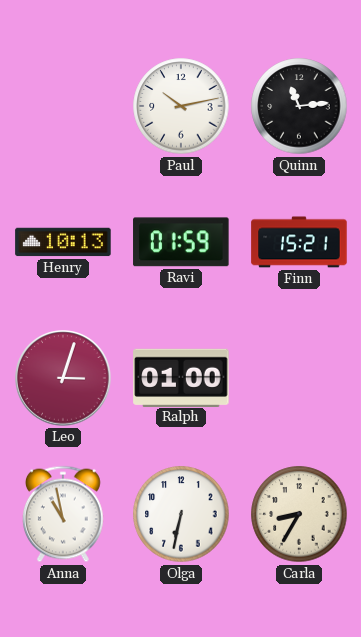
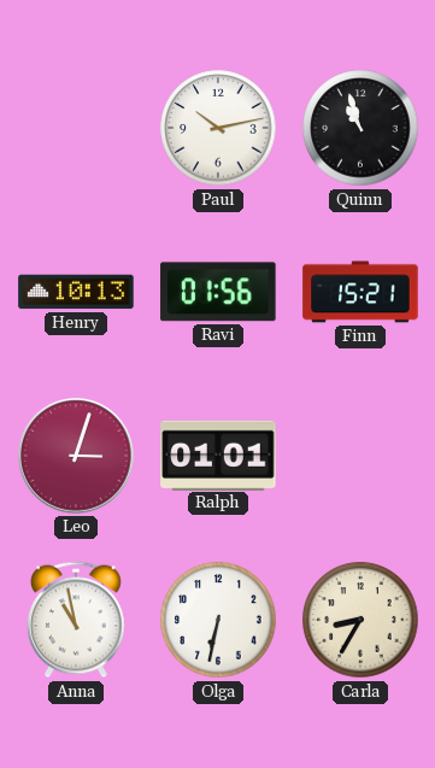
Quinn: 11:14 -> 10:57 (360, 128)
Ravi: 01:59 -> 01:56 (218, 292)
Ralph: 01:00 -> 01:01 (218, 455)
